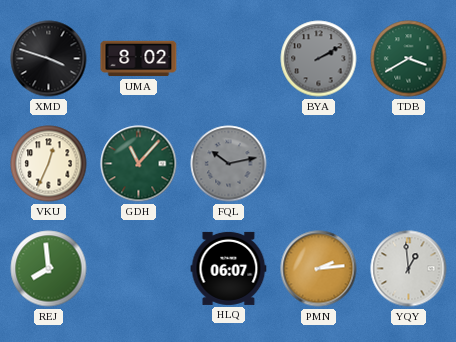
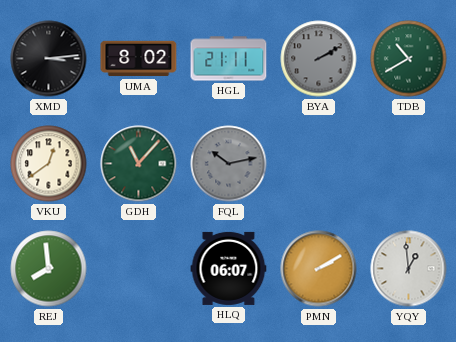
XMD: 3:48 -> 3:14 (49, 59)
HGL: none -> 21:11 (229, 59)
TDB: 3:40 -> 10:40 (409, 59)
VKU: 12:34 -> 12:39 (49, 164)
PMN: 2:14 -> 2:10 (319, 269)
